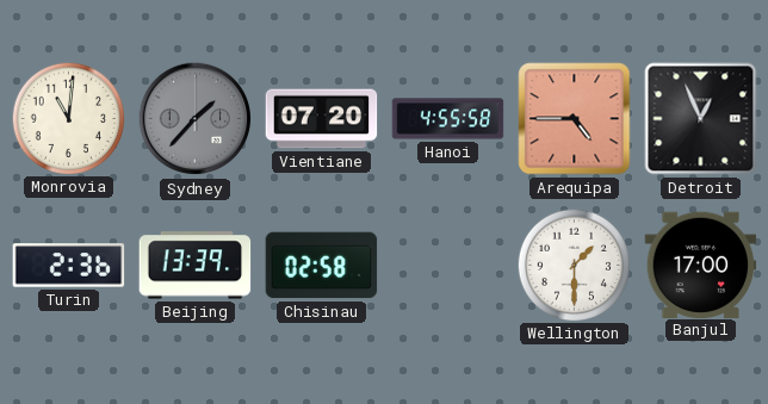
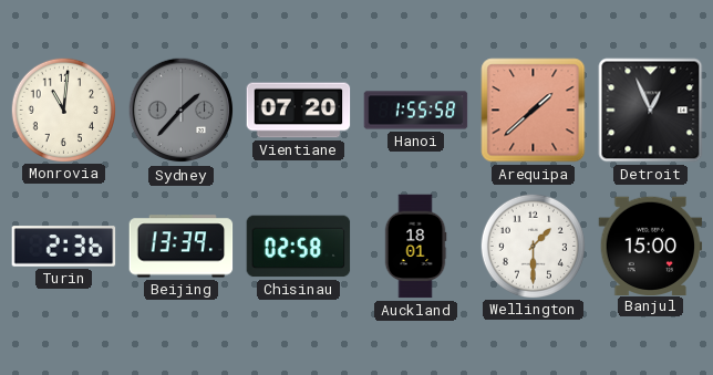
Hanoi: 4:55 -> 1:55 (416, 111)
Arequipa: 4:45 -> 1:38 (534, 111)
Auckland: none -> 18:01 (415, 247)
Banjul: 17:00 -> 15:00 (651, 246)
